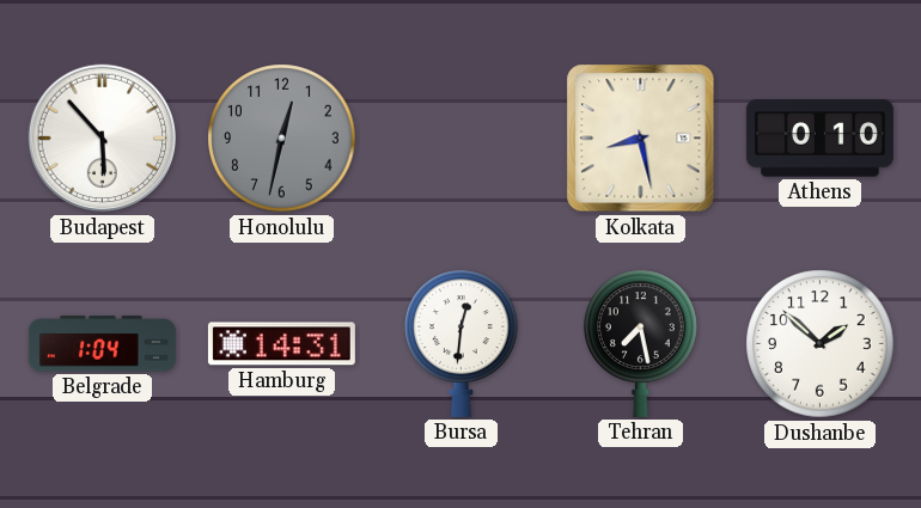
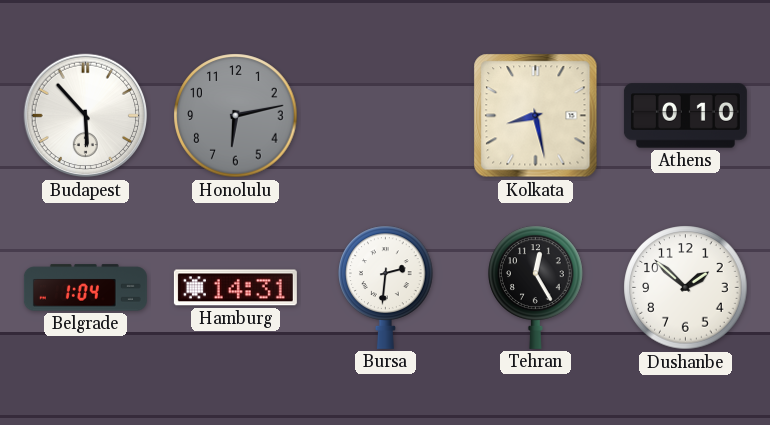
Honolulu: 12:32 -> 6:13 (236, 116)
Bursa: 12:31 -> 2:31 (386, 287)
Tehran: 7:28 -> 12:25 (536, 287)
